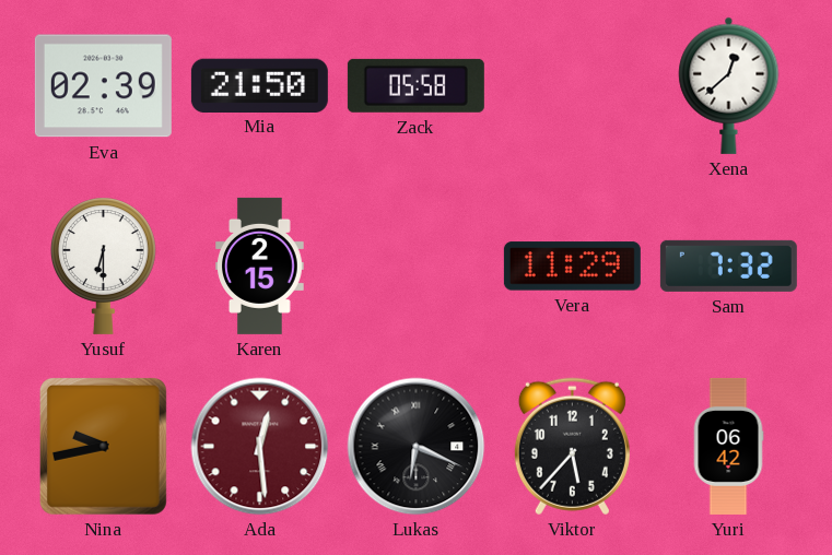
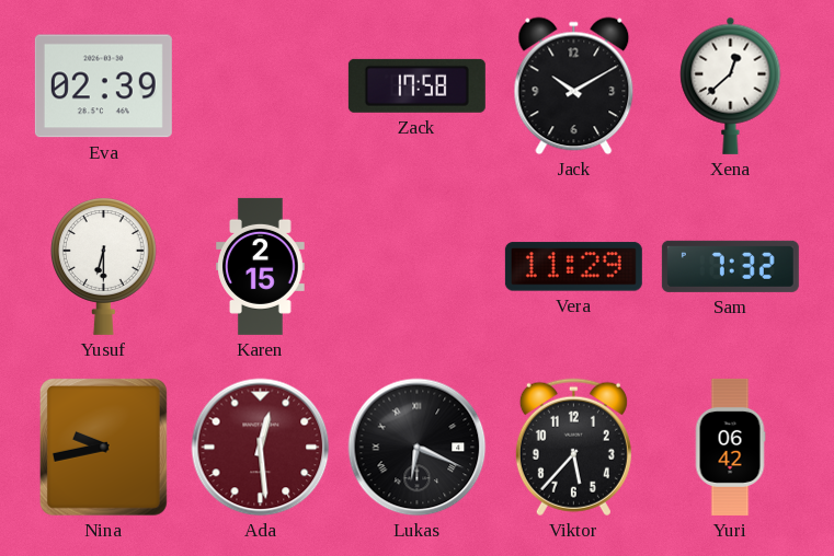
Mia: 21:50 -> none (259, 85)
Zack: 05:58 -> 17:58 (416, 85)
Jack: none -> 10:10 (574, 86)
